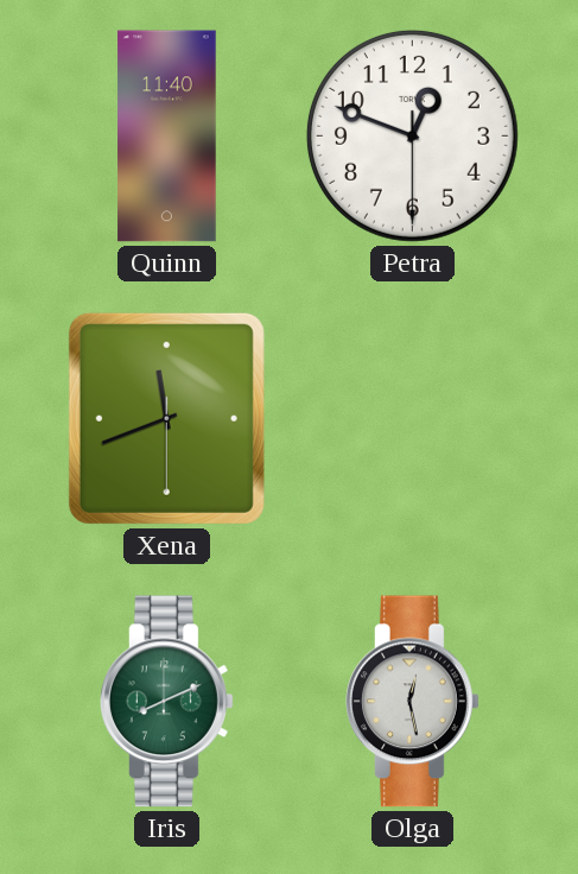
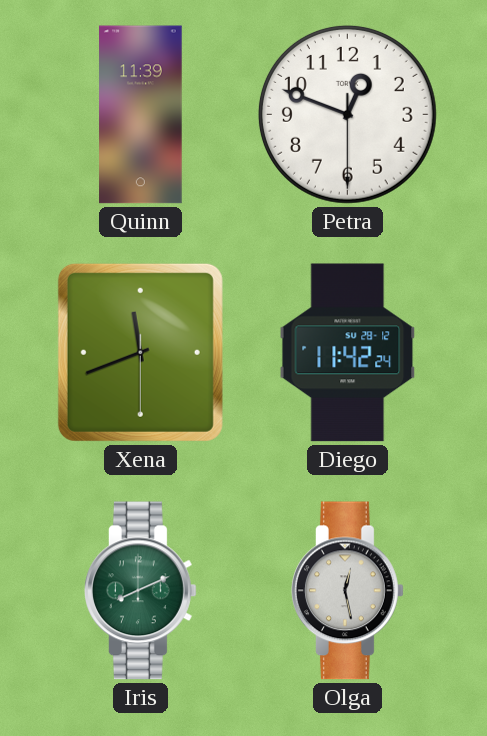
Quinn: 11:40 -> 11:39 (141, 115)
Diego: none -> 11:42 (348, 353)
